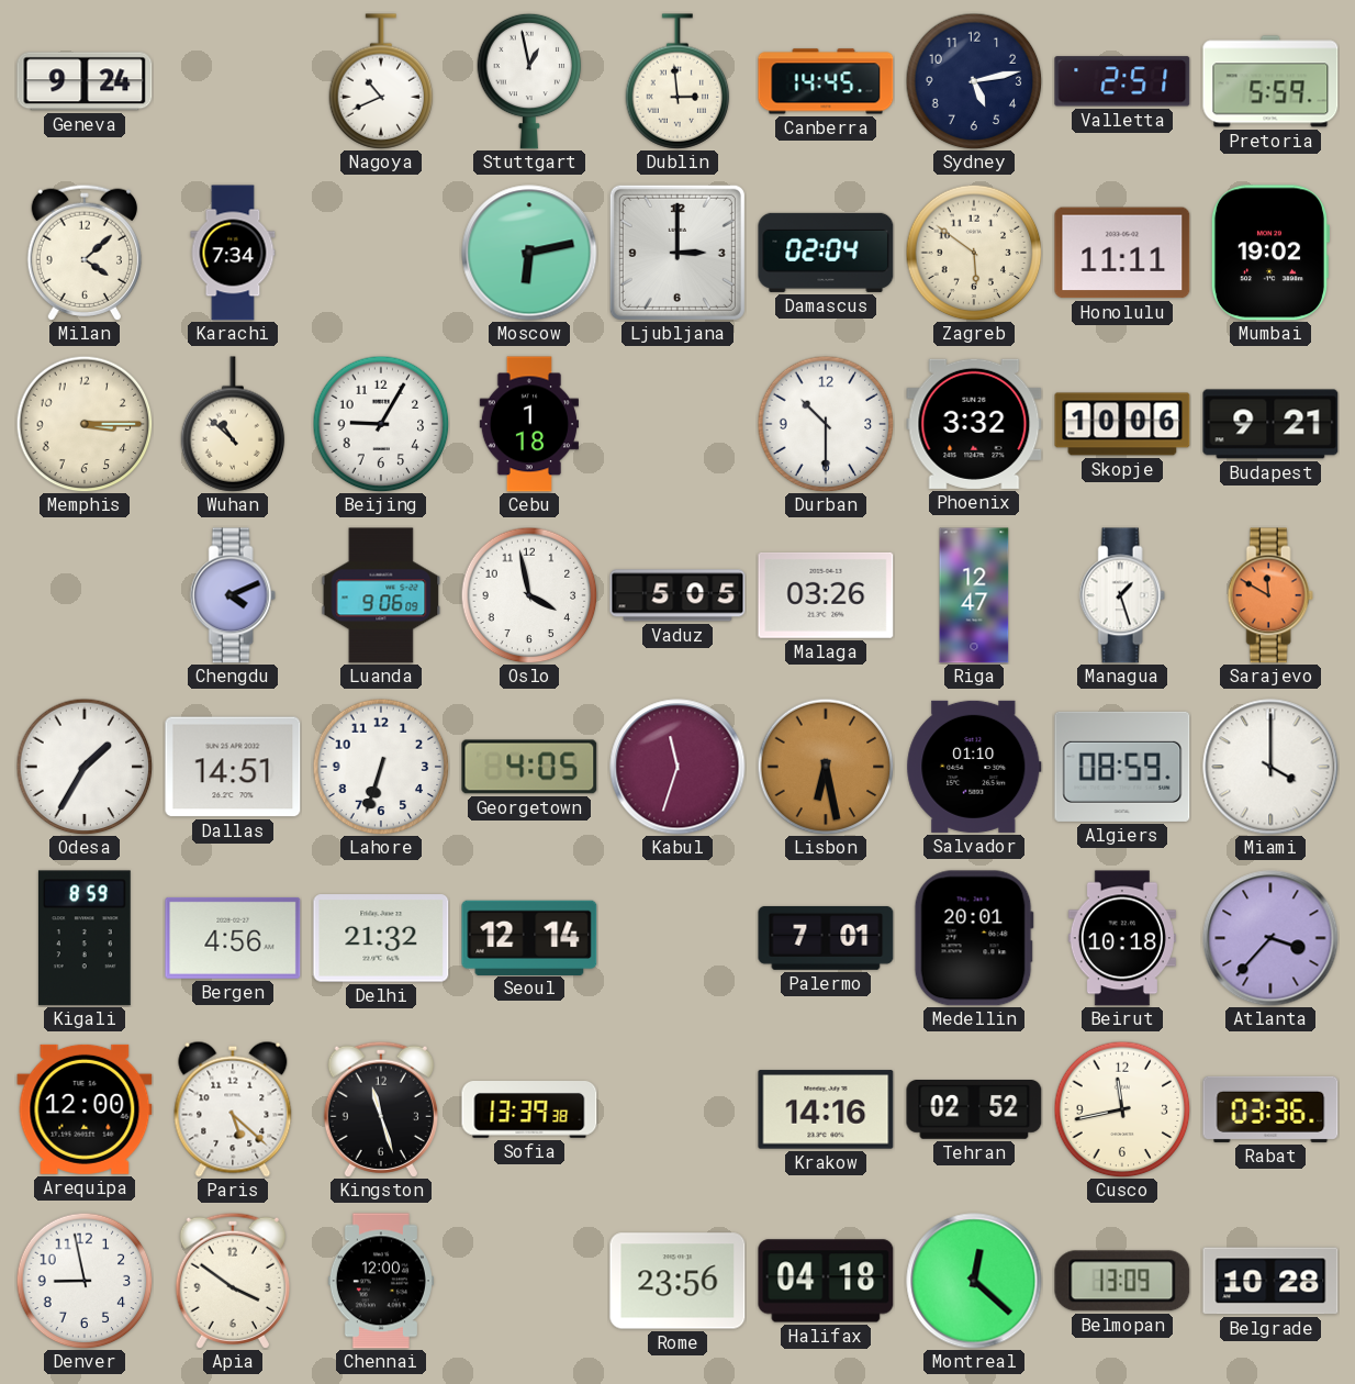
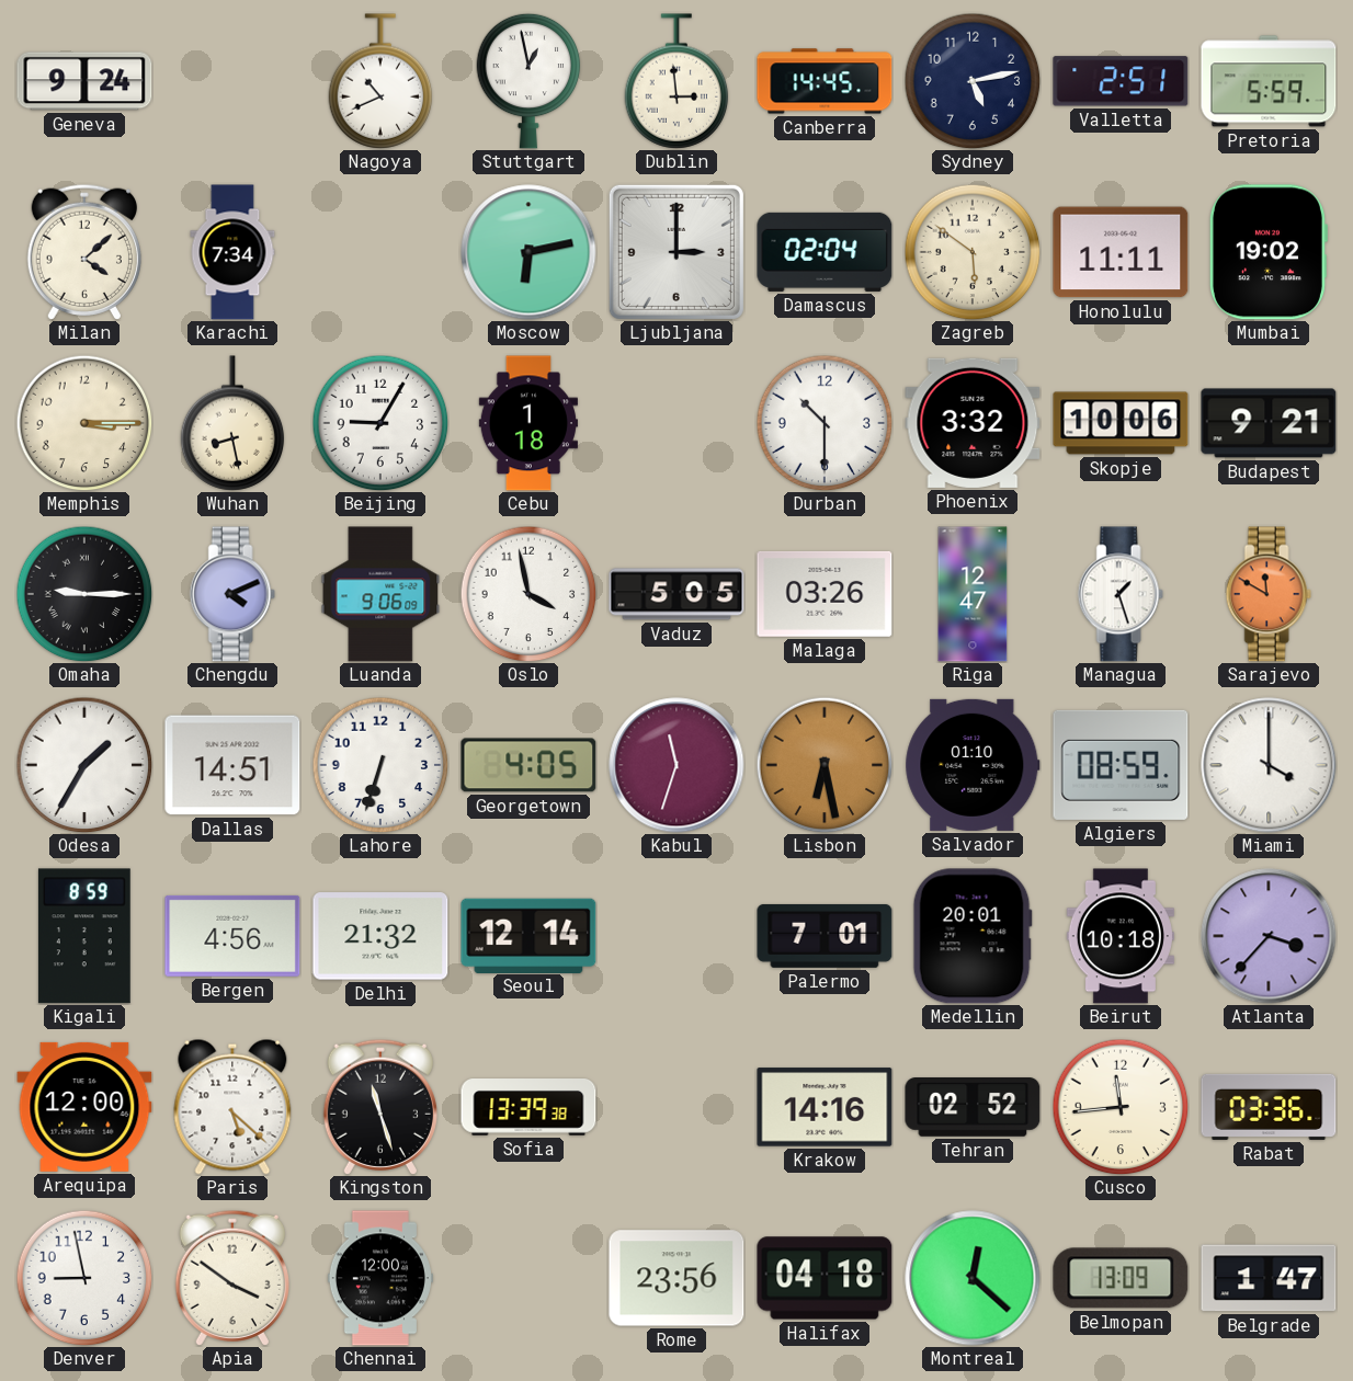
Wuhan: 10:52 -> 8:28 (232, 423)
Omaha: none -> 9:15 (84, 594)
Cusco: 11:43 -> 11:44 (1121, 1107)
Belgrade: 10:28 -> 1:47 (1269, 1278)
